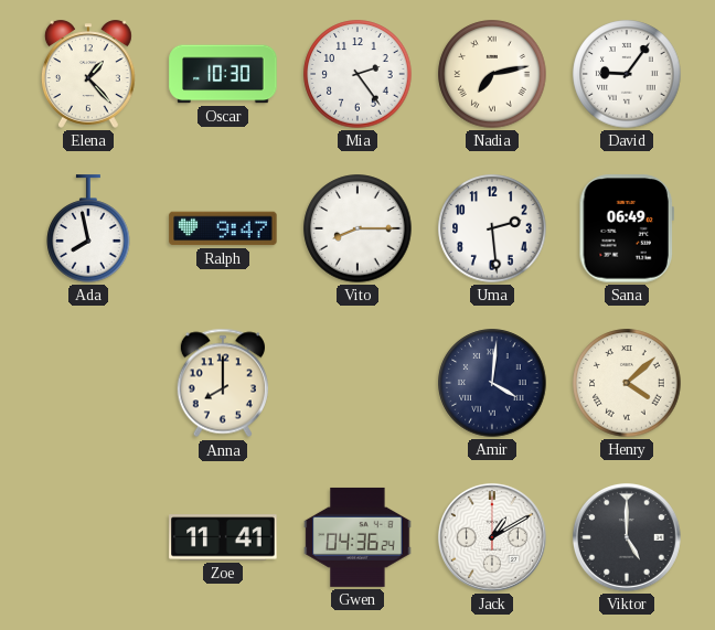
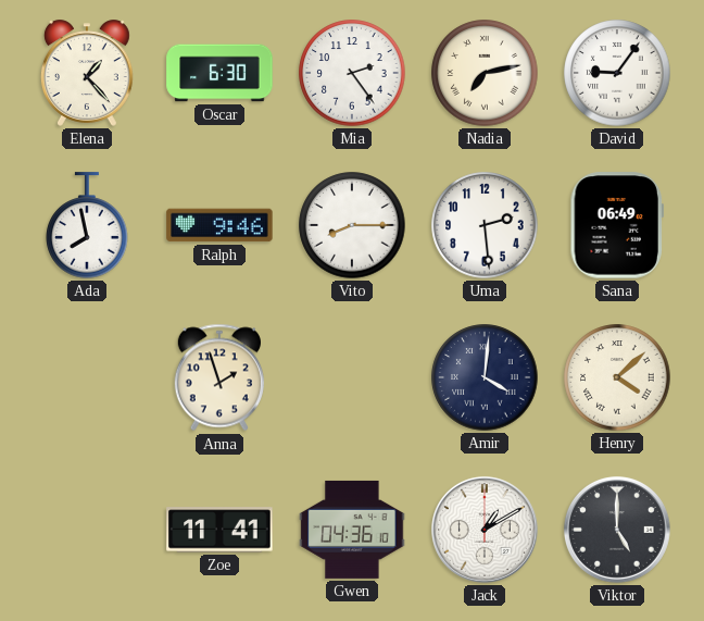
Oscar: 10:30 -> 6:30 (219, 73)
Ralph: 9:47 -> 9:46 (219, 225)
Anna: 8:00 -> 1:57 (219, 377)
Gwen: 04:36:24 -> 04:36:10 (352, 530)
